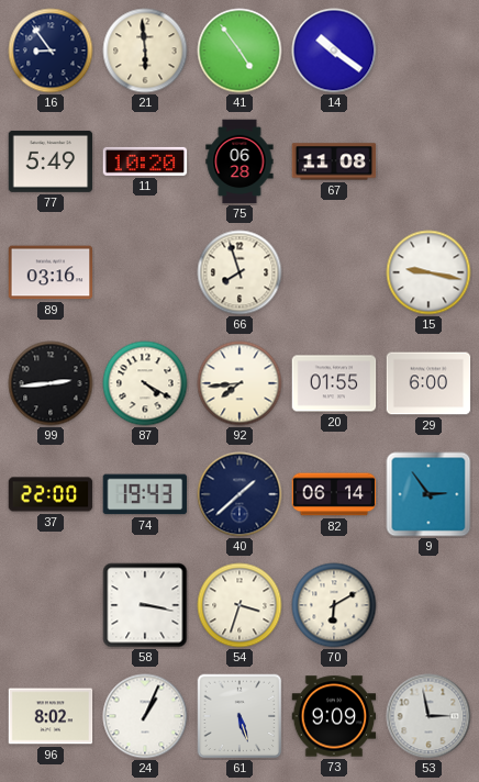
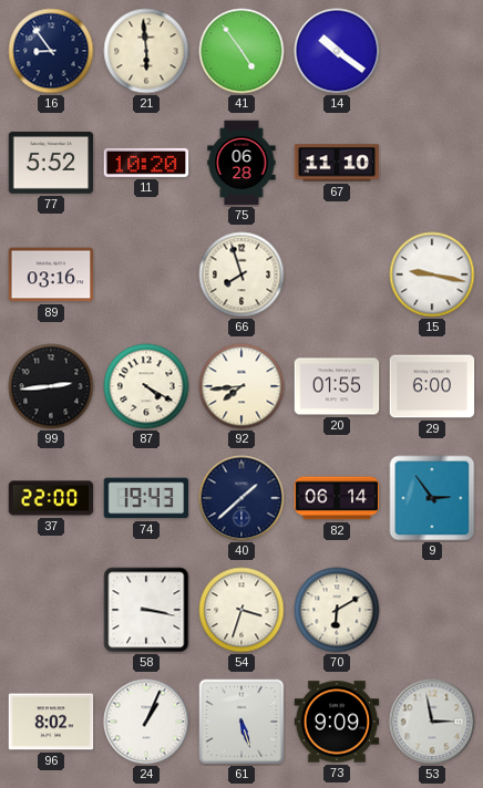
77: 5:49 -> 5:52 (51, 163)
67: 11:08 -> 11:10 (337, 163)
